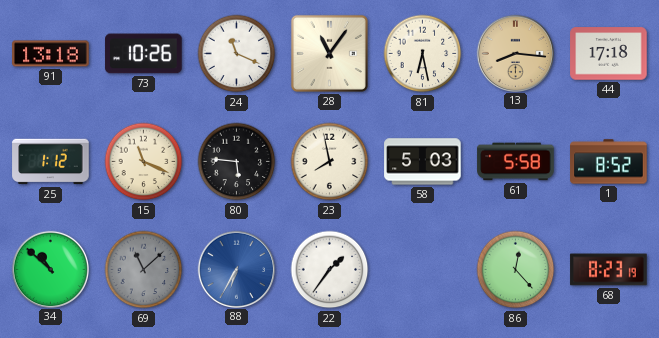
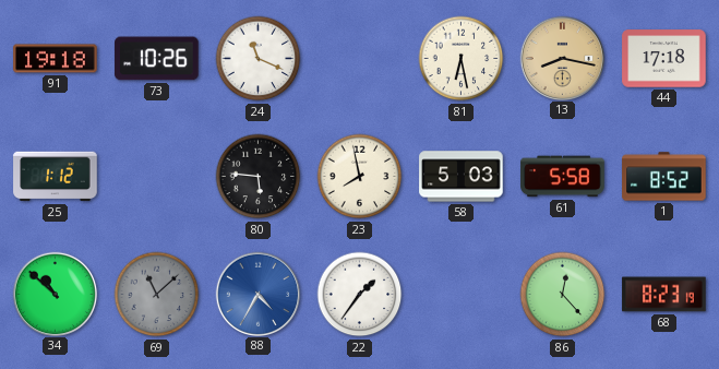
91: 13:18 -> 19:18 (56, 59)
28: 11:06 -> none (329, 53)
13: 8:16 -> 8:17 (562, 58)
15: 11:19 -> none (144, 162)
88: 6:35 -> 4:35 (257, 294)
